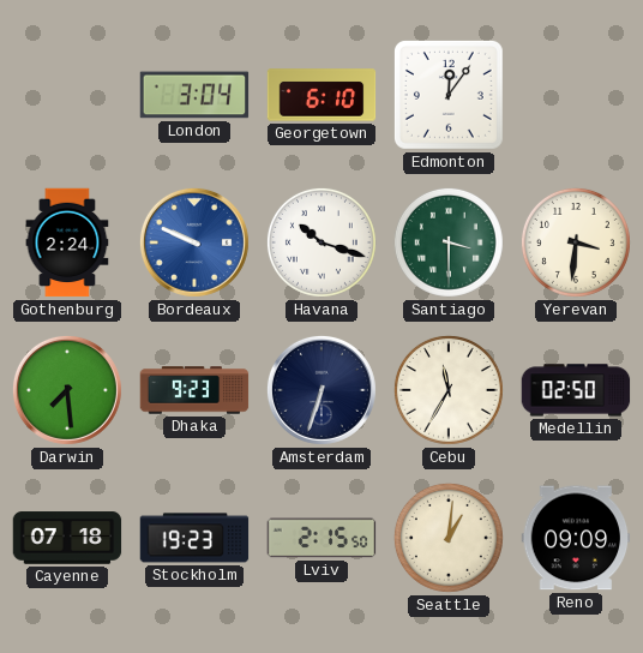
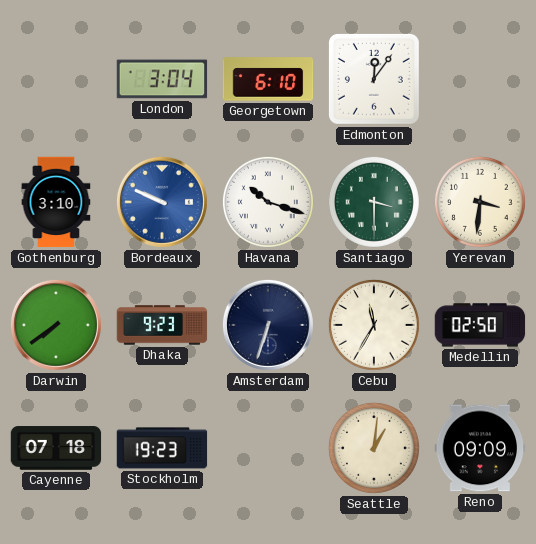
Gothenburg: 2:24 -> 3:10 (56, 202)
Darwin: 7:29 -> 7:39 (56, 325)
Lviv: 2:15 -> none (321, 538)
